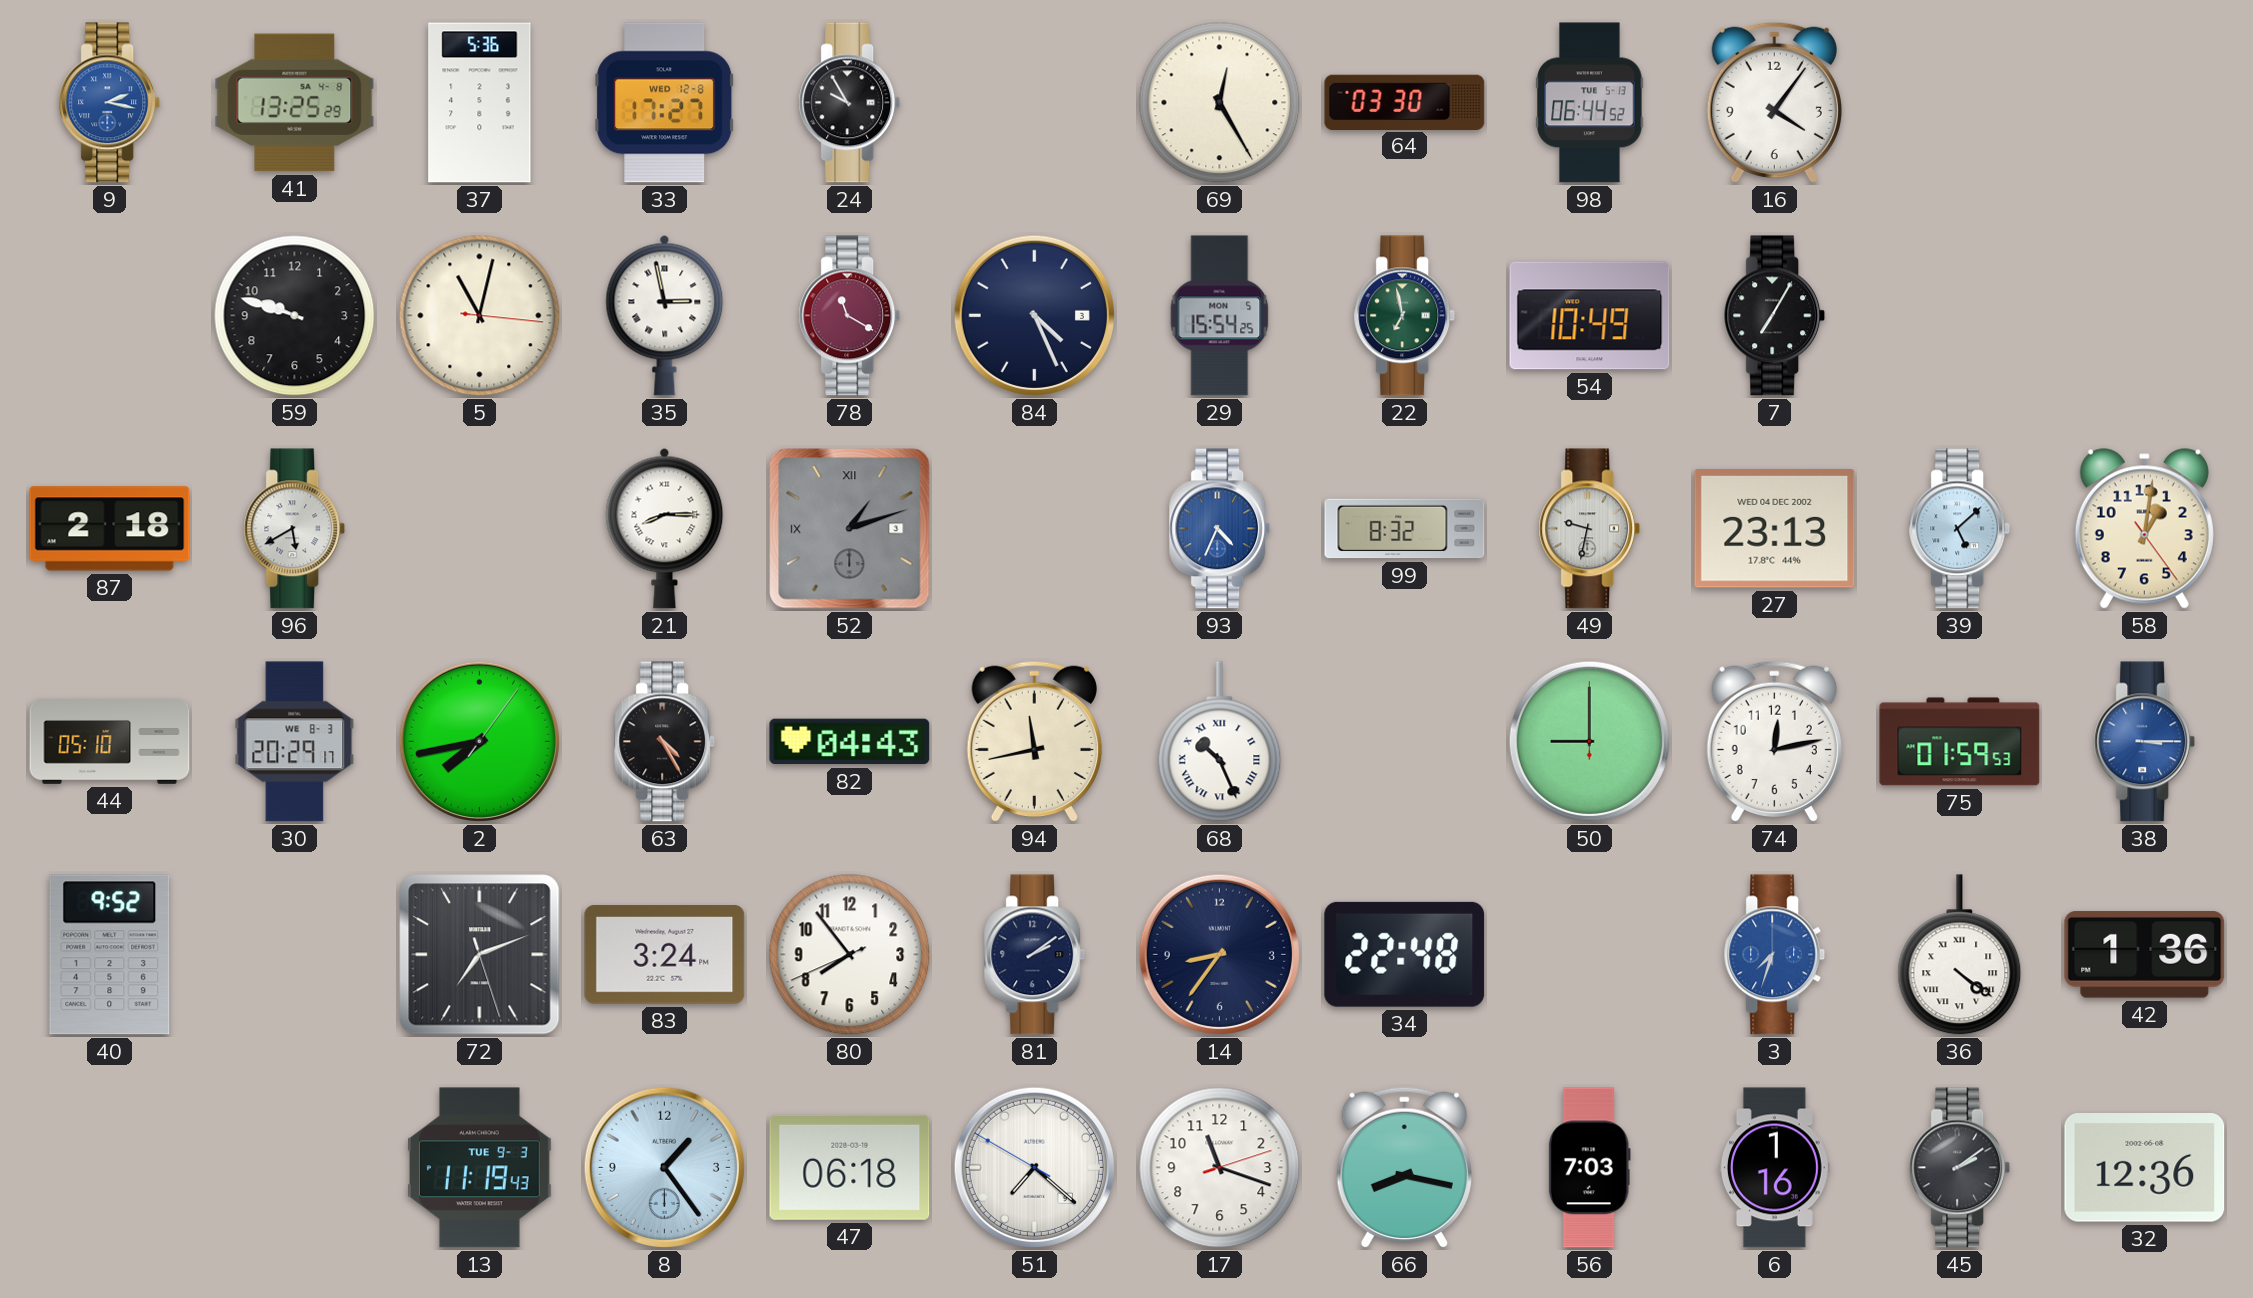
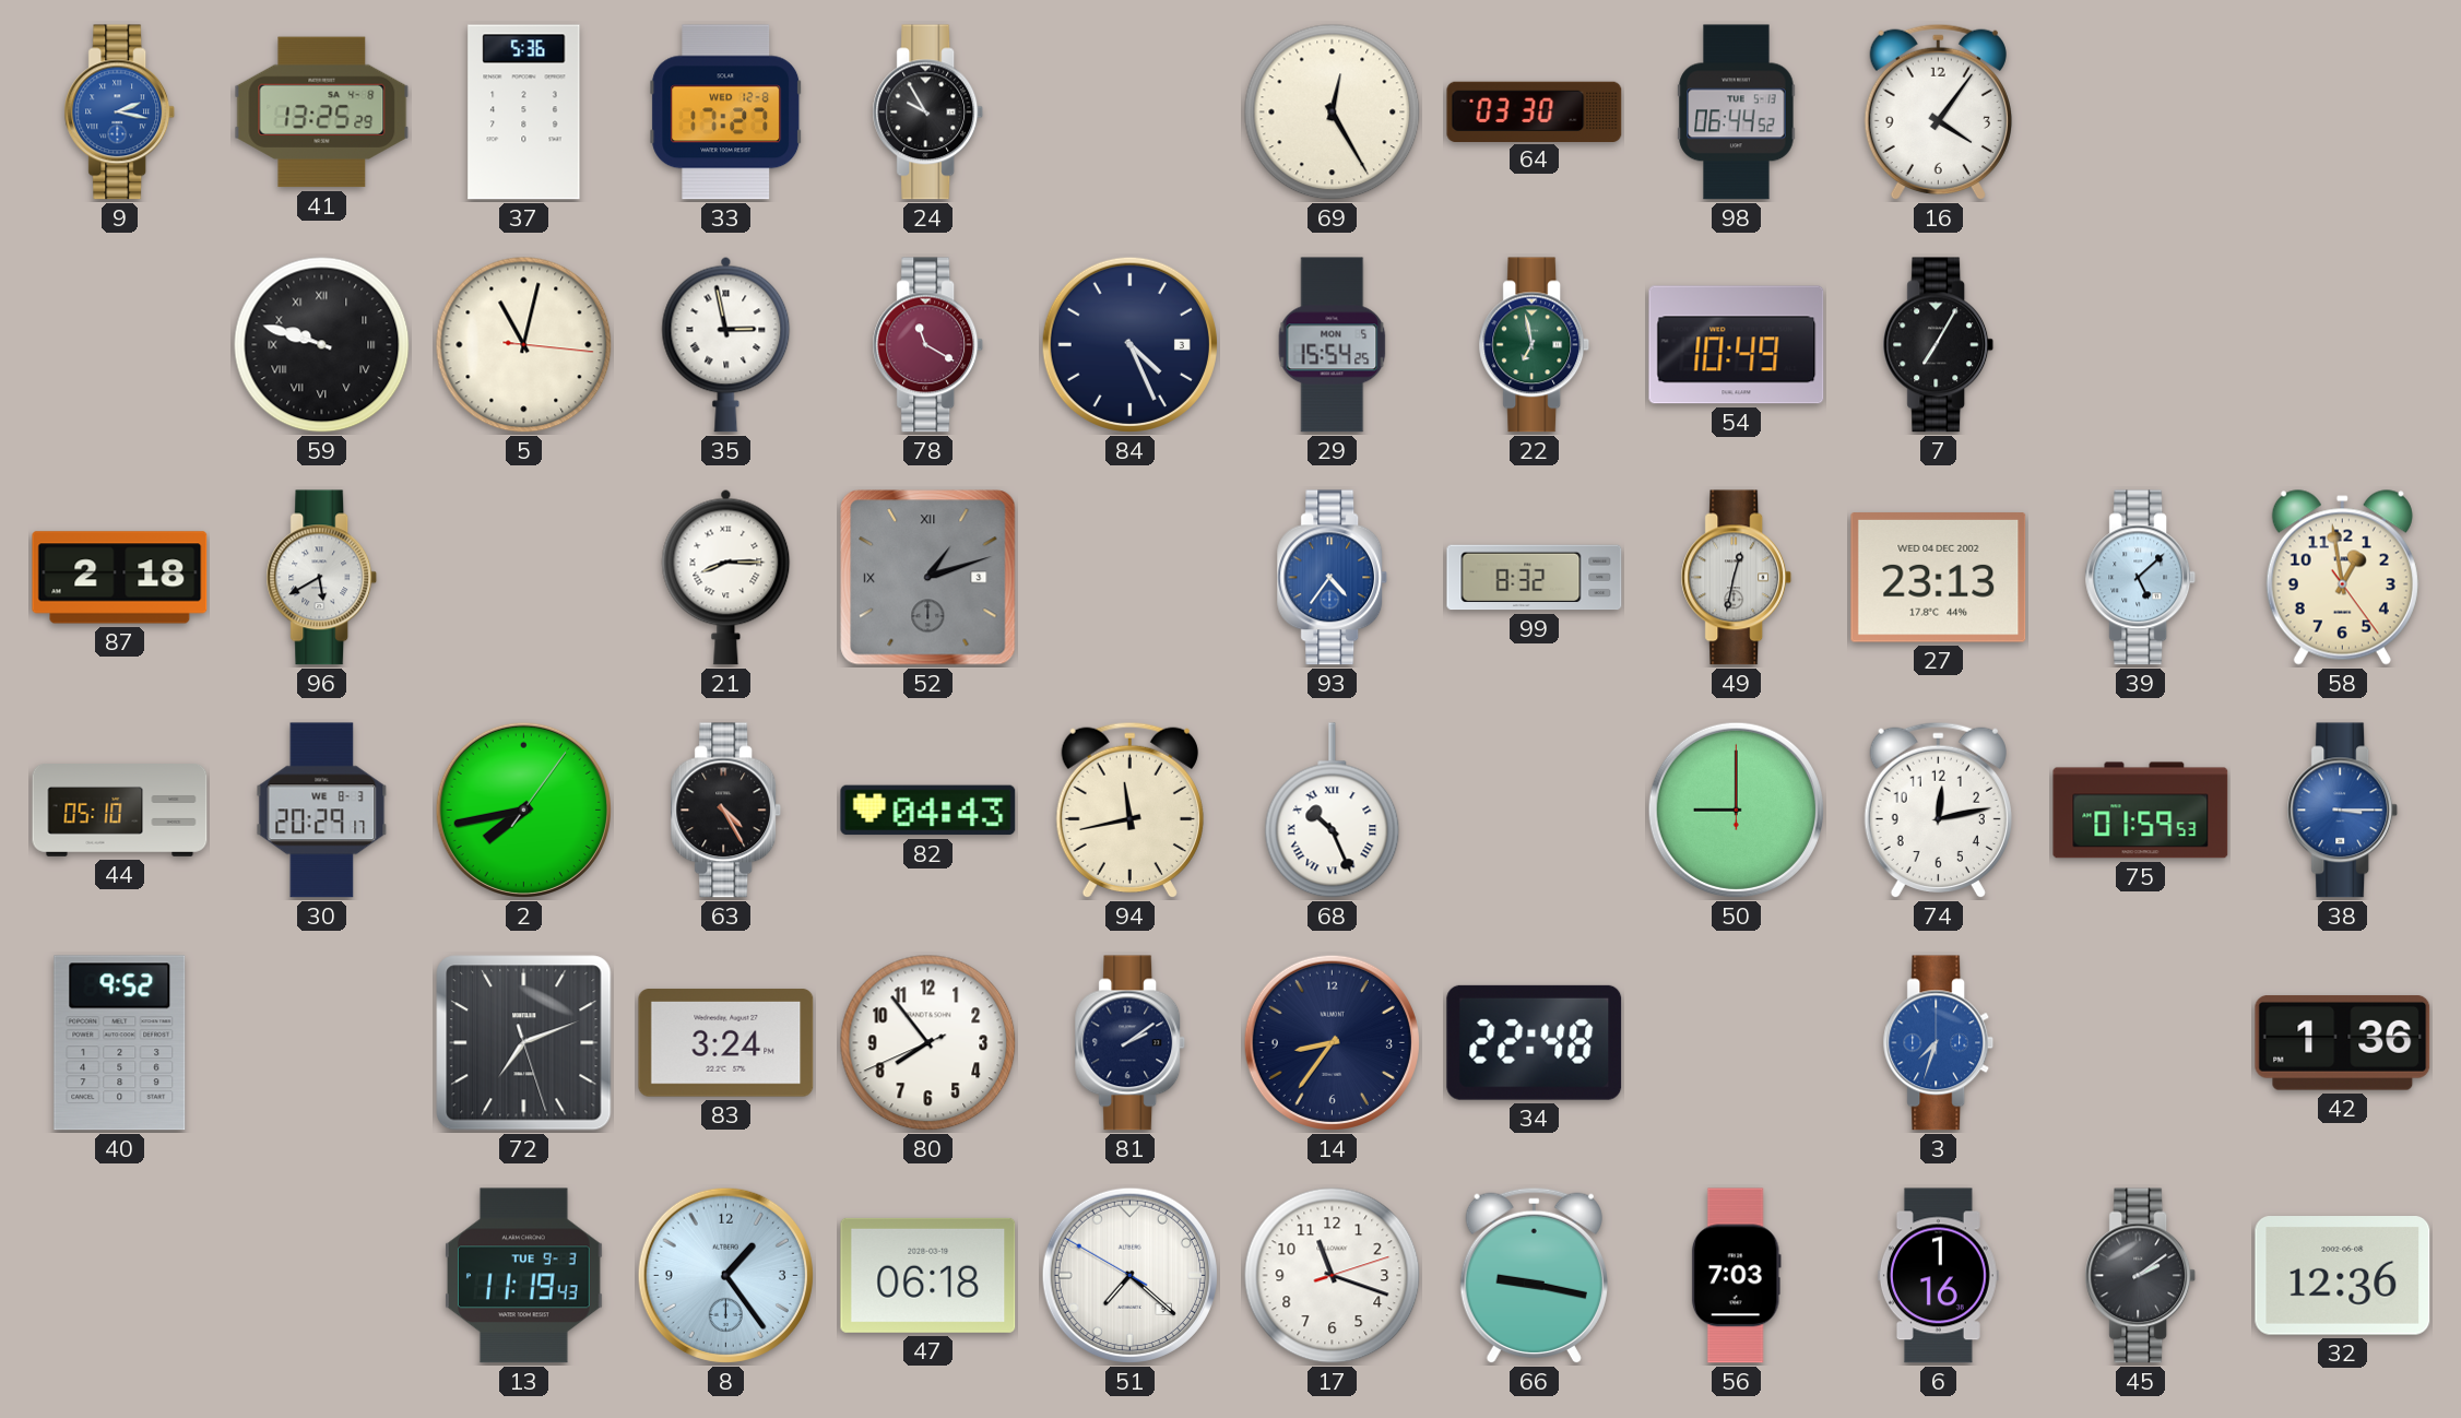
59 numerals: Arabic -> Roman (322, 345)
93: 4:34 -> 4:36 (1333, 578)
49: 9:32 -> 12:32 (1737, 578)
58: 1:01 -> 12:58 (2342, 578)
36: 4:21 -> none (1960, 955)
66: 8:17 -> 9:17 (1534, 1276)
